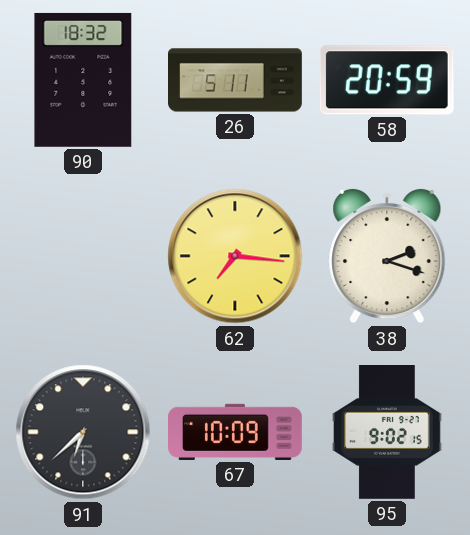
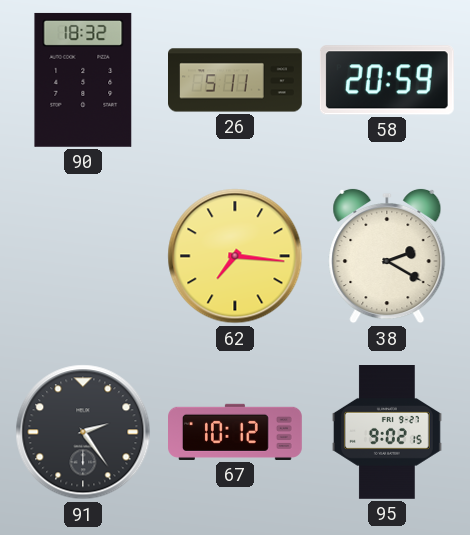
38: 2:18 -> 2:20 (387, 256)
91: 6:38 -> 2:24 (83, 432)
67: 10:09 -> 10:12 (236, 432)
